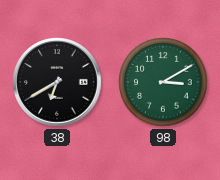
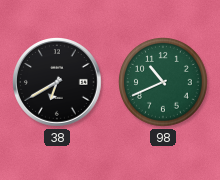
98: 3:10 -> 10:41 (164, 83)
